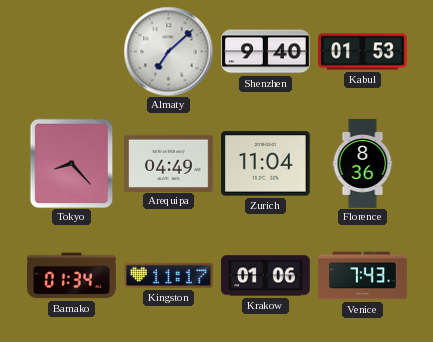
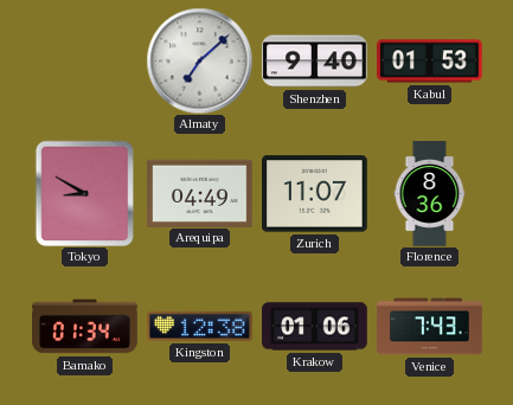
Tokyo: 8:23 -> 8:50 (85, 193)
Zurich: 11:04 -> 11:07 (315, 194)
Kingston: 11:17 -> 12:38 (200, 326)
